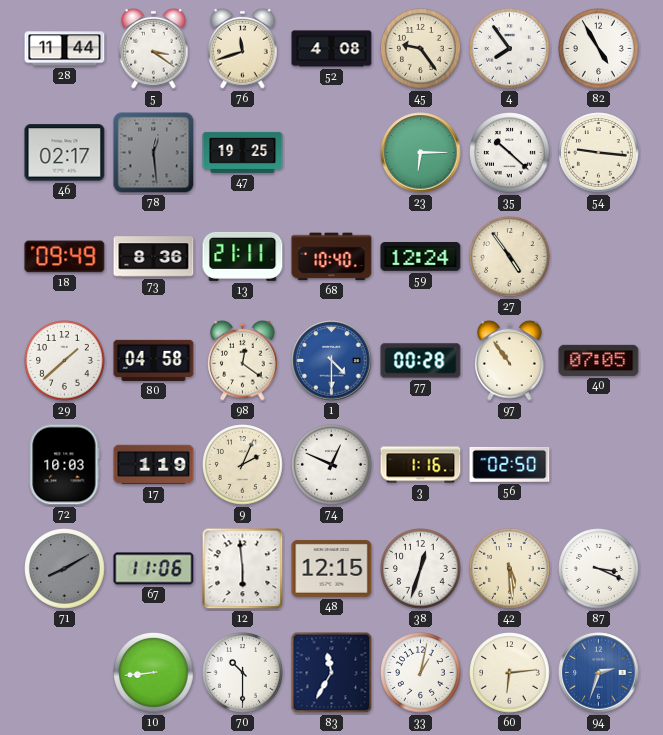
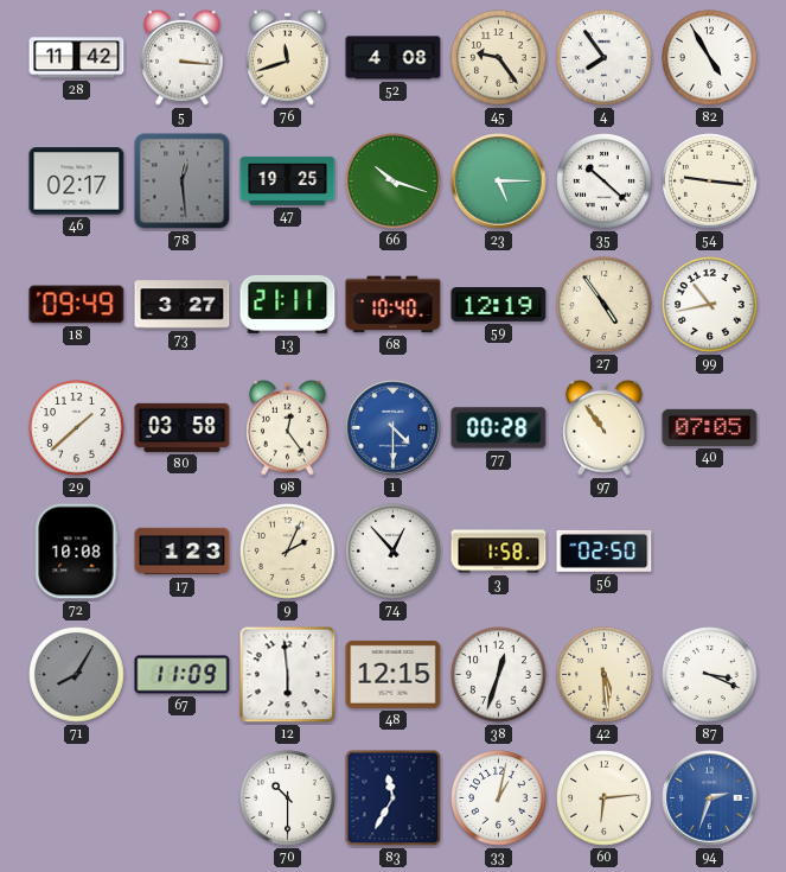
28: 11:44 -> 11:42 (77, 58)
5: 3:21 -> 3:16 (183, 57)
66: none -> 10:18 (394, 182)
23: 6:15 -> 5:15 (499, 182)
73: 8:36 -> 3:27 (183, 305)
59: 12:24 -> 12:19 (499, 305)
99: none -> 10:43 (710, 305)
80: 04:58 -> 03:58 (183, 427)
98: 12:21 -> 12:24 (288, 427)
72: 10:03 -> 10:08 (77, 552)
17: 1:19 -> 1:23 (183, 552)
74: 12:49 -> 12:53 (394, 552)
3: 1:16 -> 1:58 (499, 552)
71: 8:10 -> 8:05 (77, 675)
67: 11:06 -> 11:09 (183, 675)
10: 8:44 -> none (154, 673)
